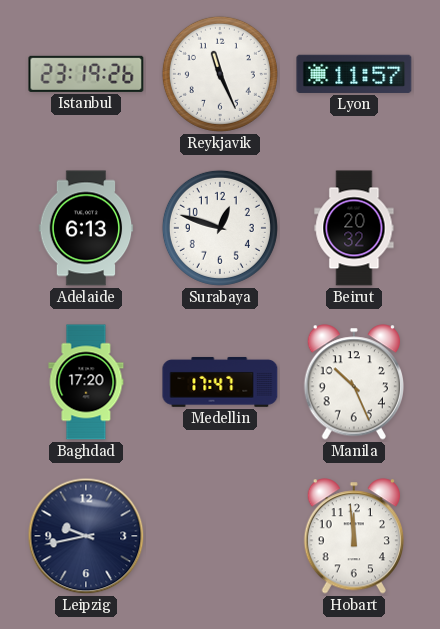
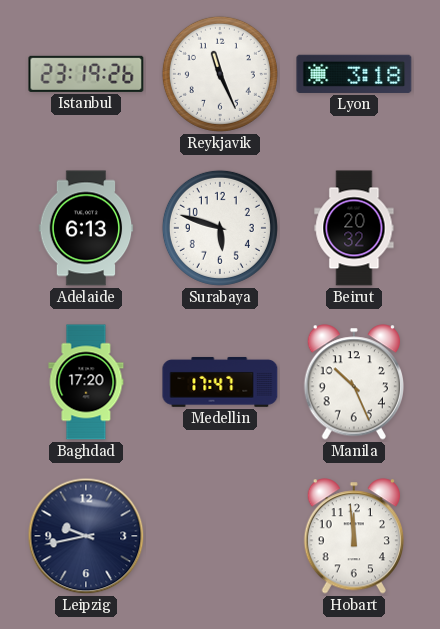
Lyon: 11:57 -> 3:18 (354, 74)
Surabaya: 12:48 -> 5:48 (220, 228)
